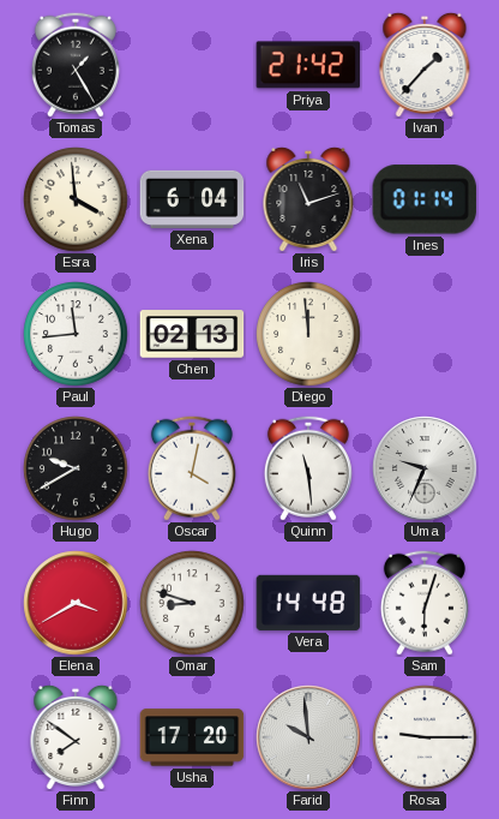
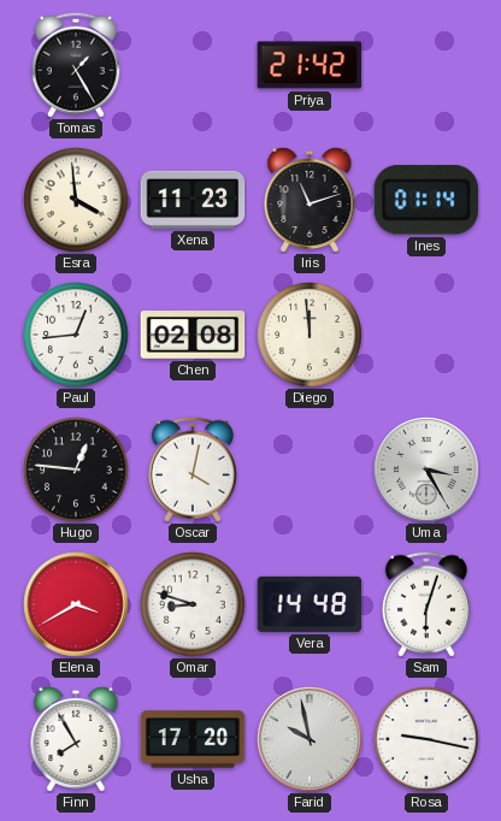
Ivan: 1:37 -> none (425, 64)
Xena: 6:04 -> 11:23 (193, 200)
Paul: 11:44 -> 12:44 (76, 335)
Chen: 02:13 -> 02:08 (193, 335)
Hugo: 9:40 -> 12:46 (76, 469)
Quinn: 11:29 -> none (308, 468)
Uma: 9:34 -> 3:25 (426, 469)
Finn: 7:51 -> 7:55 (76, 738)
Farid: 9:59 -> 9:58 (310, 739)
Rosa: 9:15 -> 9:17 (426, 739)
